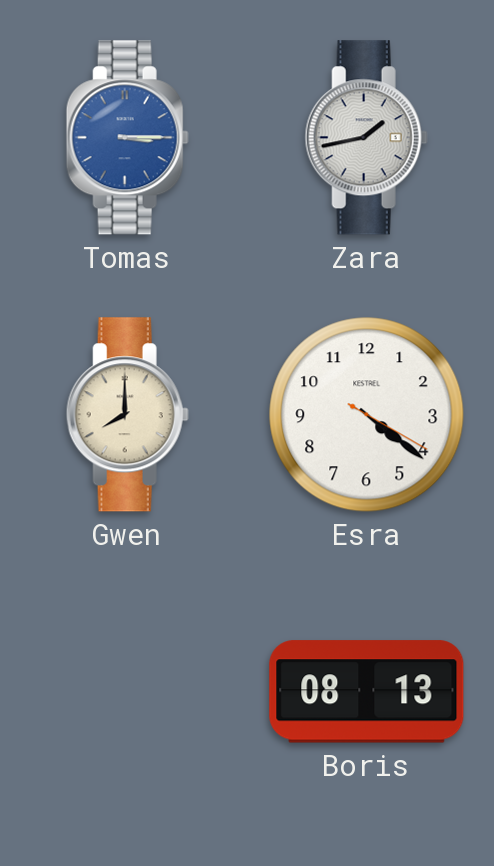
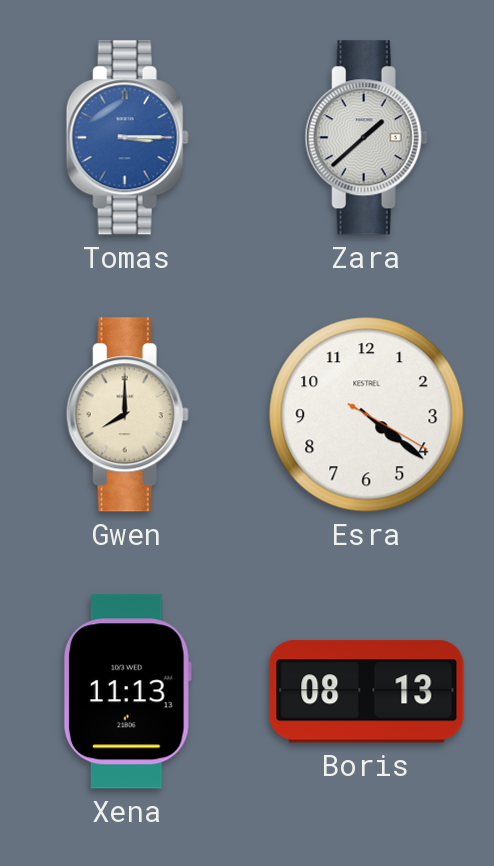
Zara: 1:43 -> 1:38 (366, 138)
Xena: none -> 11:13 (127, 692)
